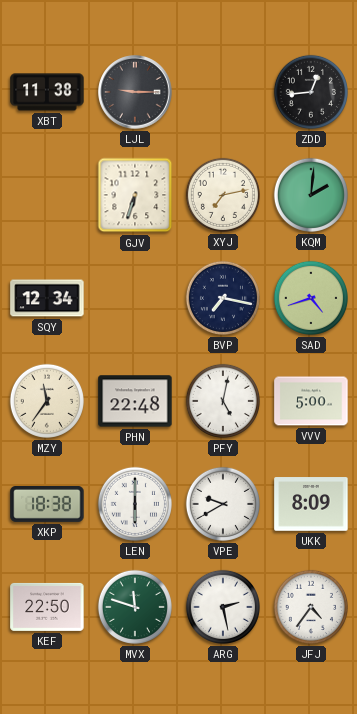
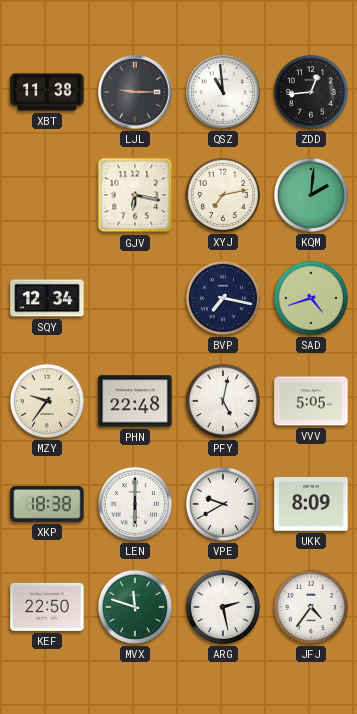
QSZ: none -> 10:59 (223, 92)
GJV: 6:33 -> 6:17 (135, 195)
MZY: 11:36 -> 9:36 (47, 401)
VVV: 5:00 -> 5:05 (311, 401)
